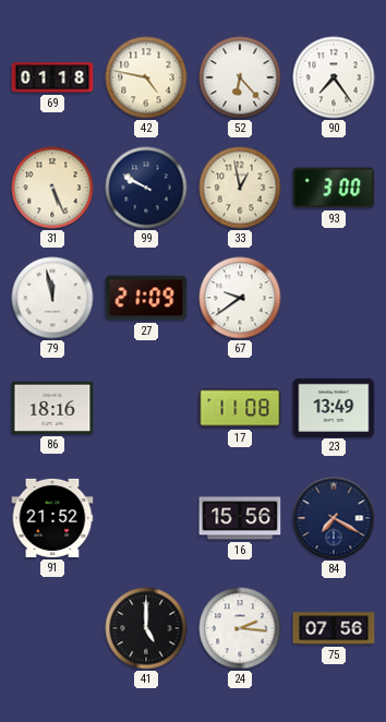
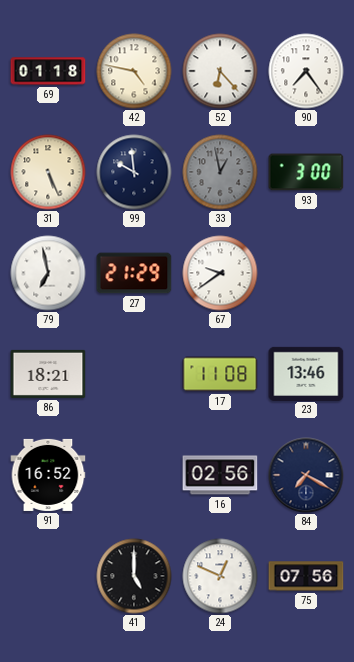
99: 9:50 -> 9:59 (134, 172)
33 dial: cream -> grey (220, 172)
79: 11:58 -> 6:58 (48, 273)
27: 21:09 -> 21:29 (134, 273)
86: 18:16 -> 18:21 (48, 374)
23: 13:49 -> 13:46 (306, 373)
91: 21:52 -> 16:52 (48, 475)
16: 15:56 -> 02:56 (220, 475)
24: 2:16 -> 12:49 (220, 576)
